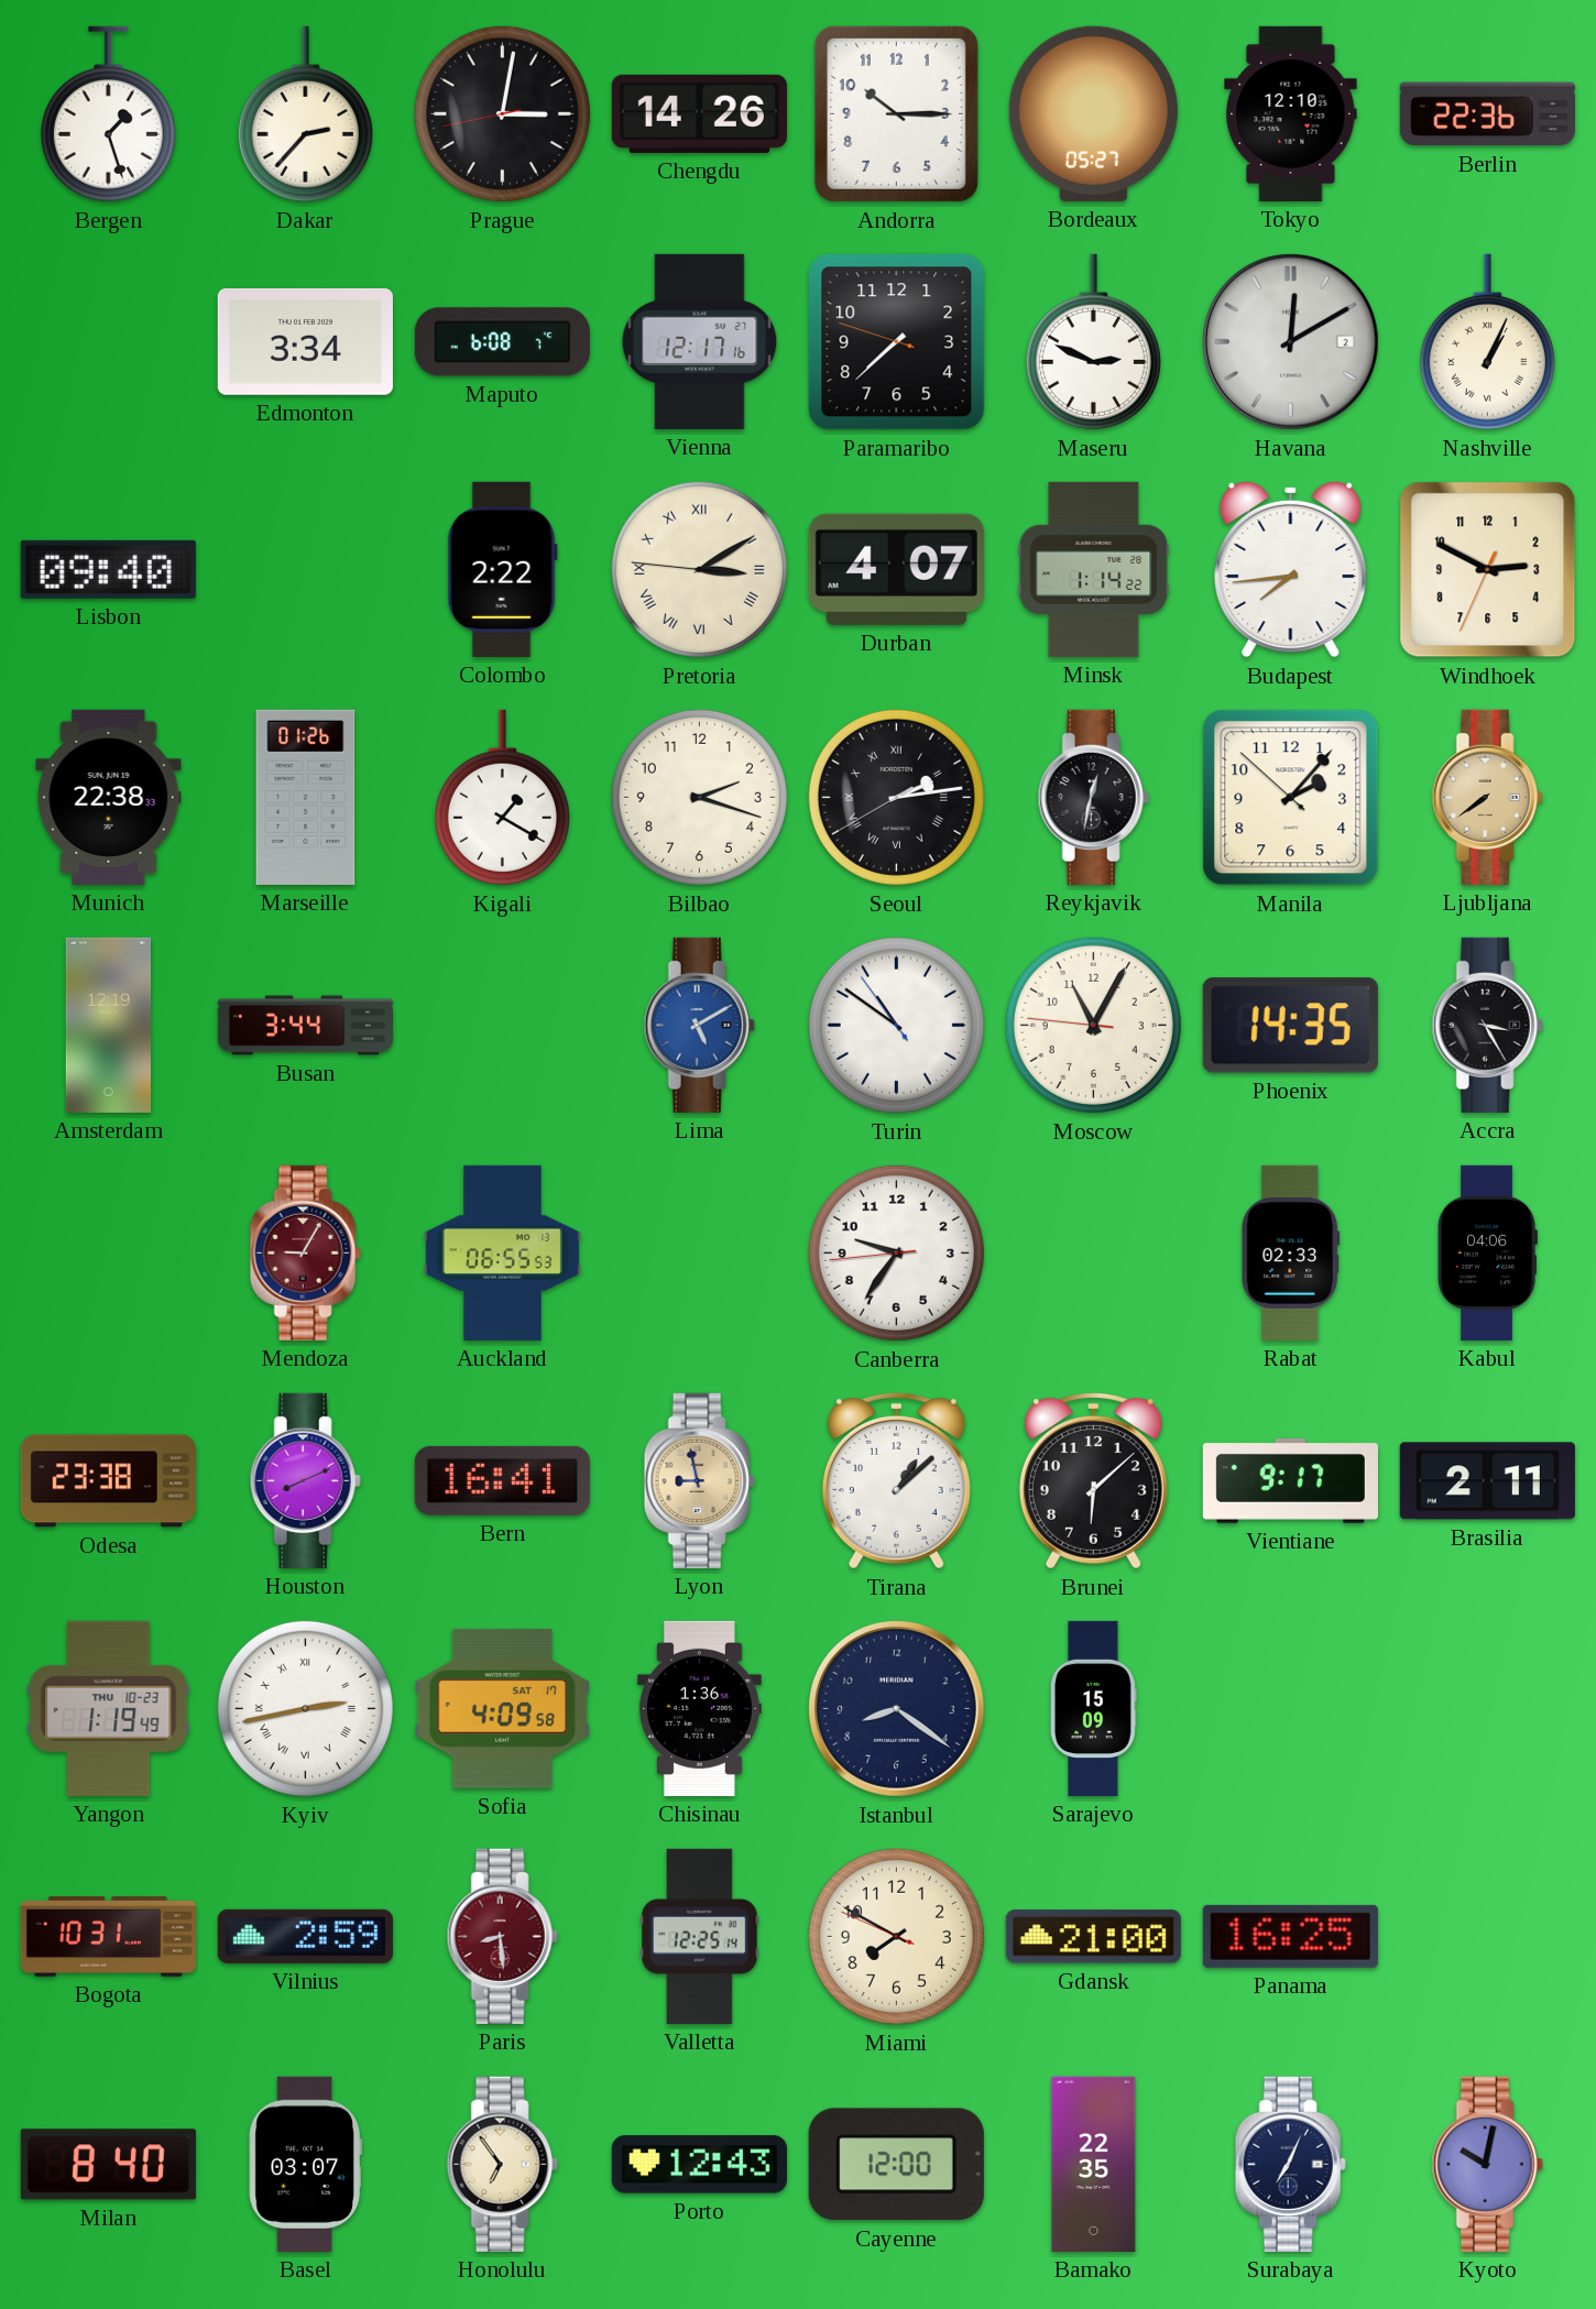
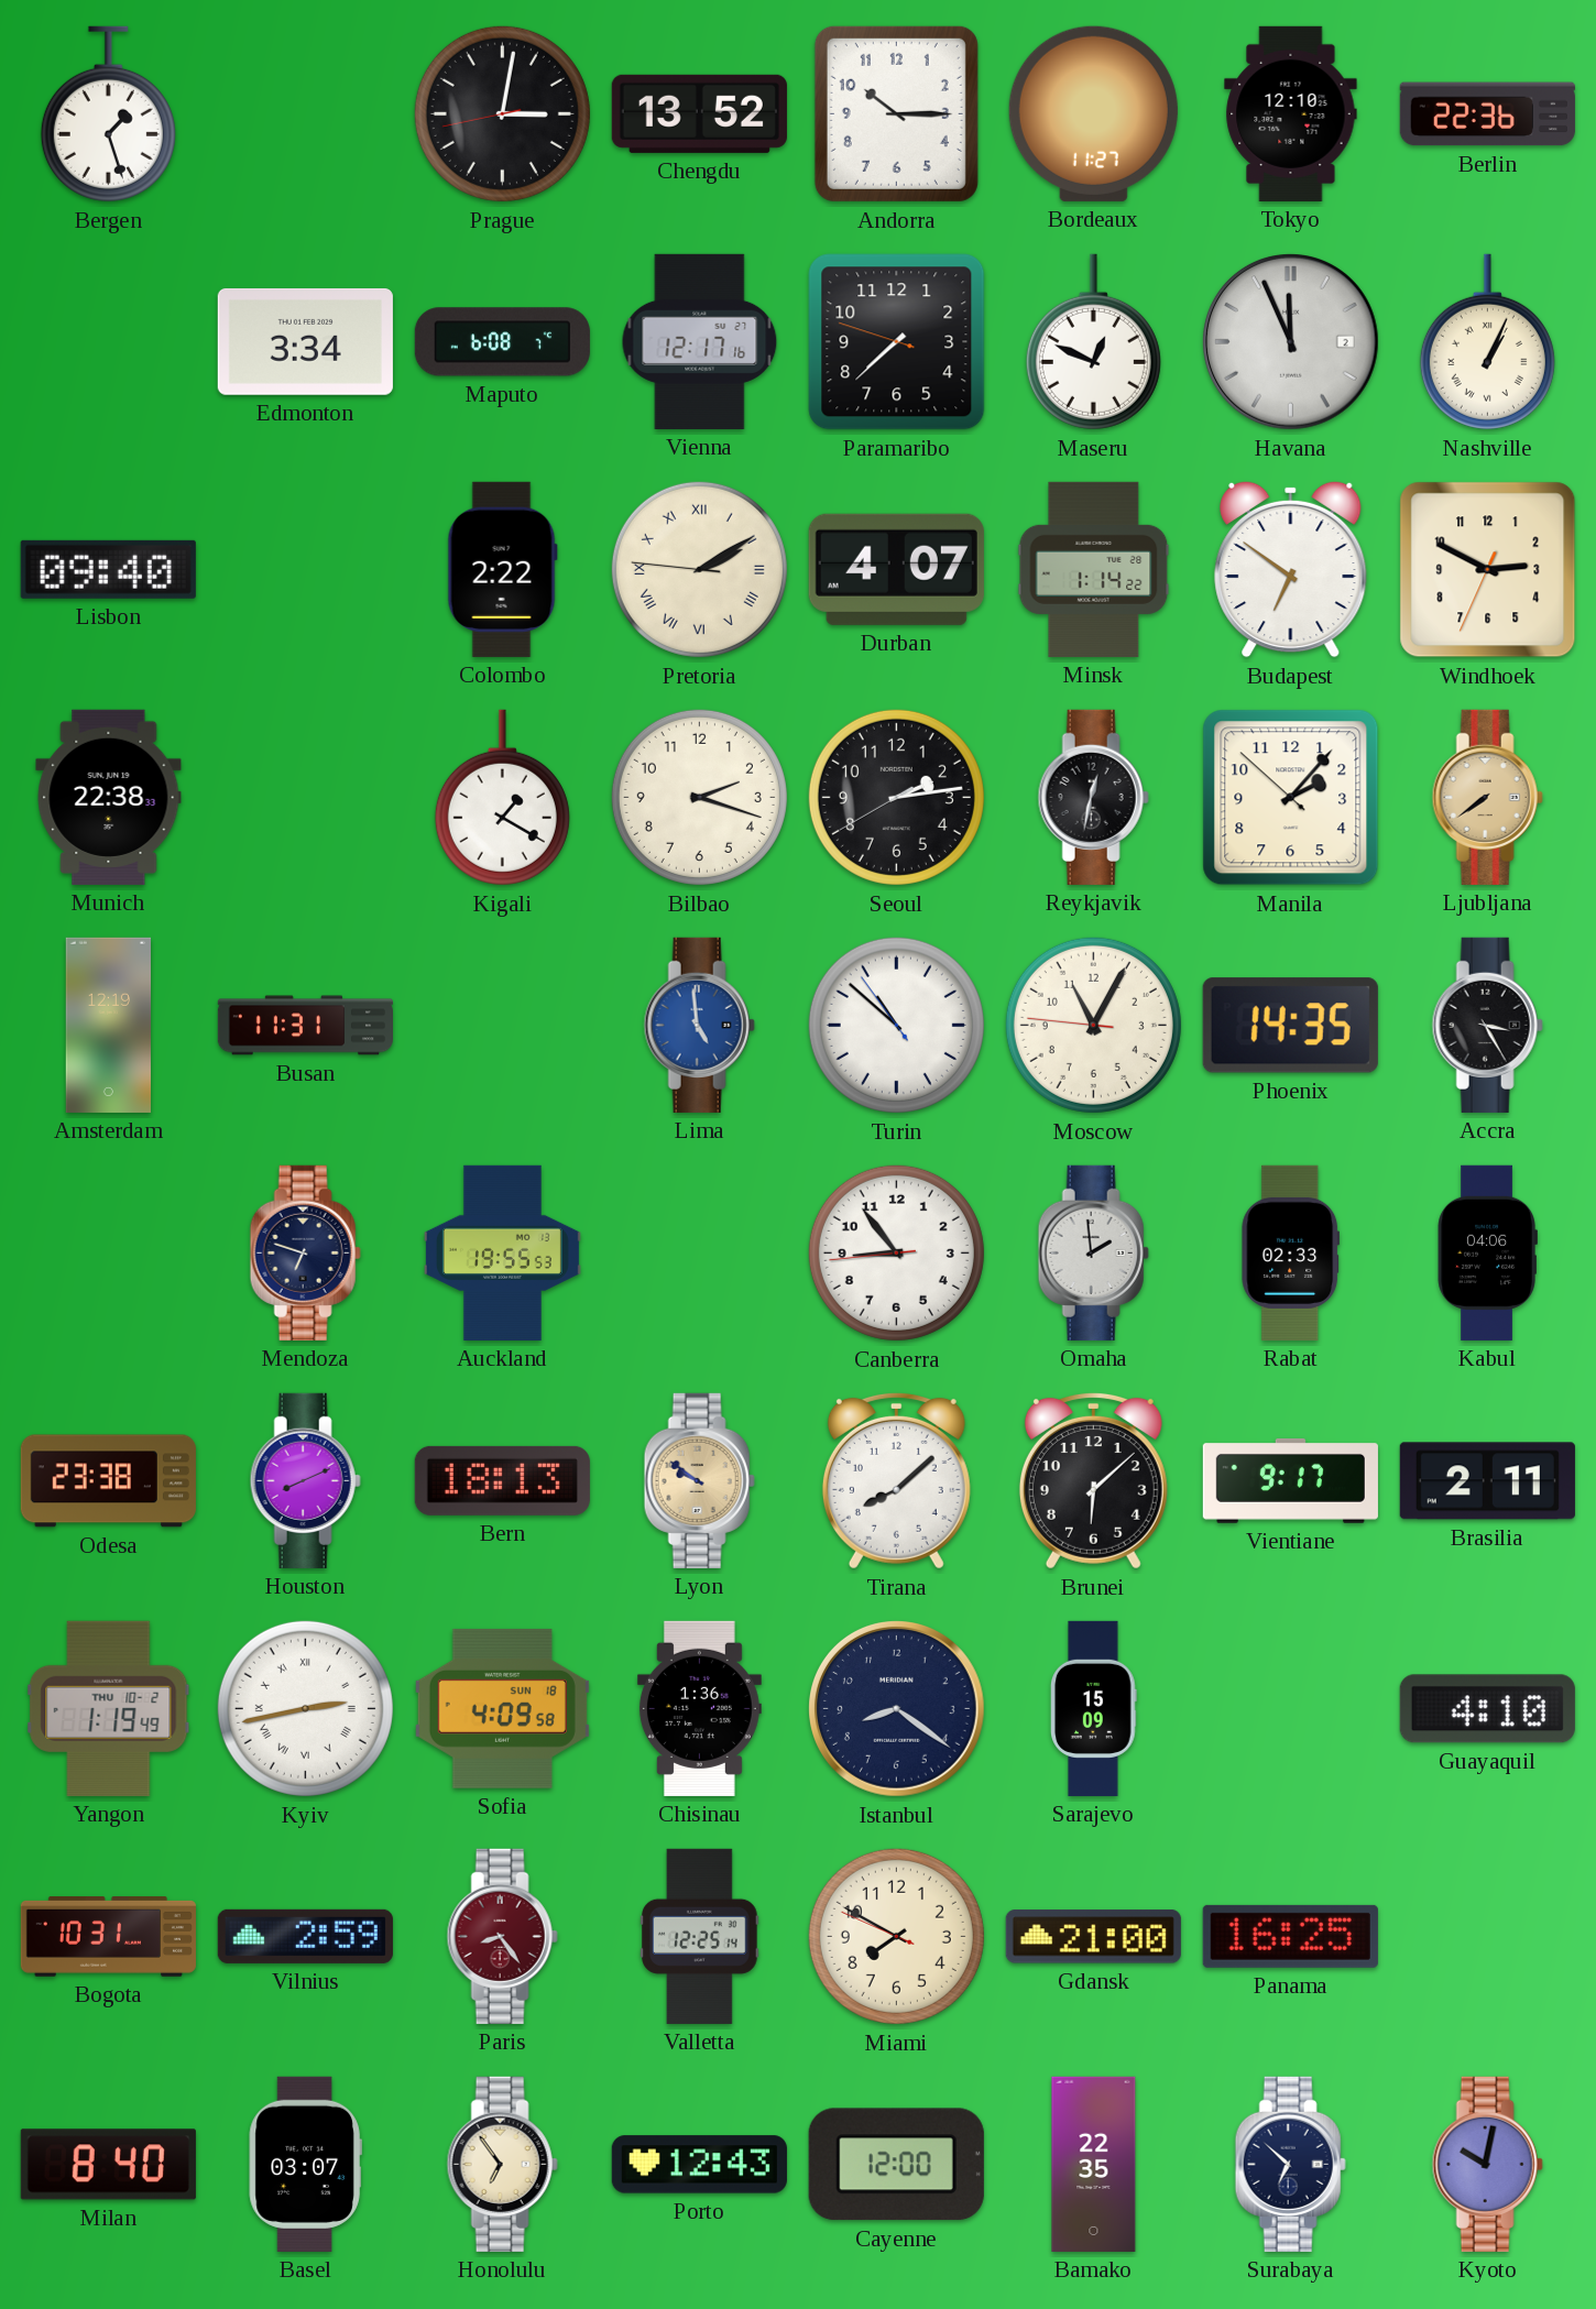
Dakar: 2:37 -> none (305, 114)
Chengdu: 14:26 -> 13:52 (699, 113)
Bordeaux: 05:27 -> 11:27 (1093, 113)
Maseru: 2:49 -> 12:49 (1093, 342)
Havana: 12:10 -> 11:56 (1291, 342)
Pretoria: 3:09 -> 2:09 (699, 569)
Budapest: 7:44 -> 6:51 (1291, 569)
Marseille: 01:26 -> none (306, 797)
Seoul numerals: Roman -> Arabic (896, 797)
Busan: 3:44 -> 11:31 (305, 1026)
Lima: 5:10 -> 4:59 (699, 1025)
Turin: 10:50 -> 10:51 (896, 1025)
Mendoza: 9:05 -> 6:48 (305, 1252)
Mendoza dial: burgundy -> navy (305, 1252)
Auckland: 06:55 -> 19:55 (502, 1252)
Canberra: 9:35 -> 8:53 (896, 1252)
Omaha: none -> 1:59 (1093, 1252)
Bern: 16:41 -> 18:13 (502, 1480)
Lyon: 8:58 -> 9:51 (699, 1480)
Tirana: 1:08 -> 8:08 (896, 1480)
Yangon date: THU 10-23 -> THU 10-2 (109, 1708)
Sofia date: SAT 17 -> SUN 18 (502, 1708)
Guayaquil: none -> 4:10 (1487, 1709)
Paris: 8:29 -> 8:24 (502, 1936)
Surabaya: 7:04 -> 6:52 (1290, 2164)
